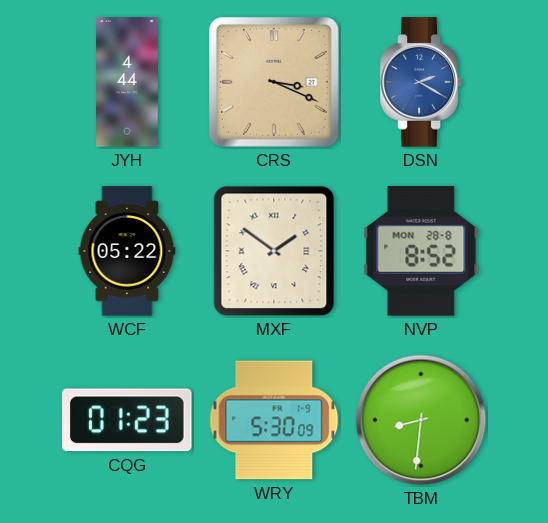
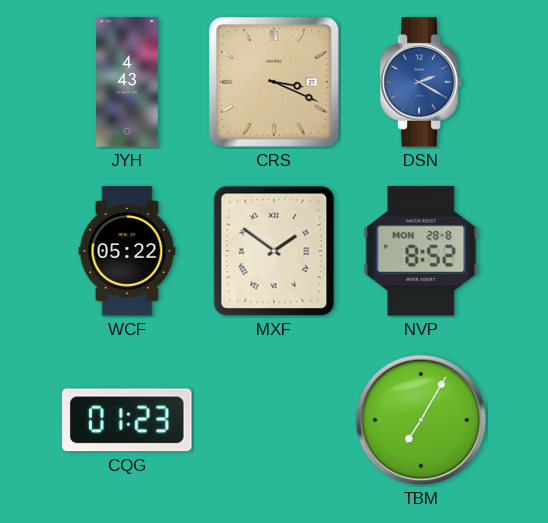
JYH: 4:44 -> 4:43 (128, 82)
WRY: 5:30 -> none (274, 420)
TBM: 8:31 -> 7:05 (421, 420)
